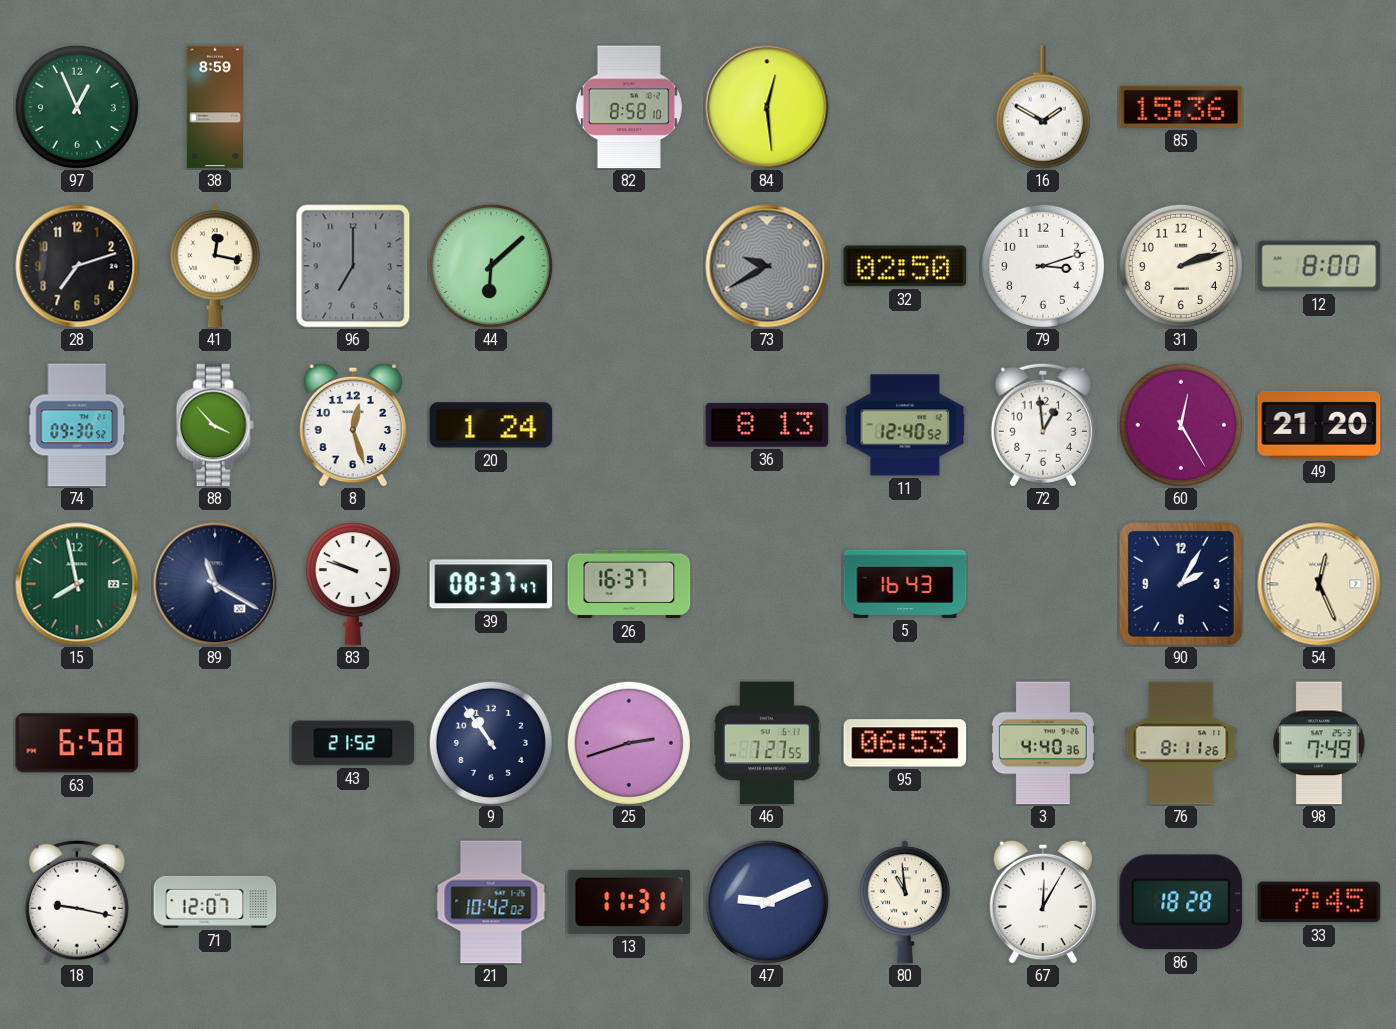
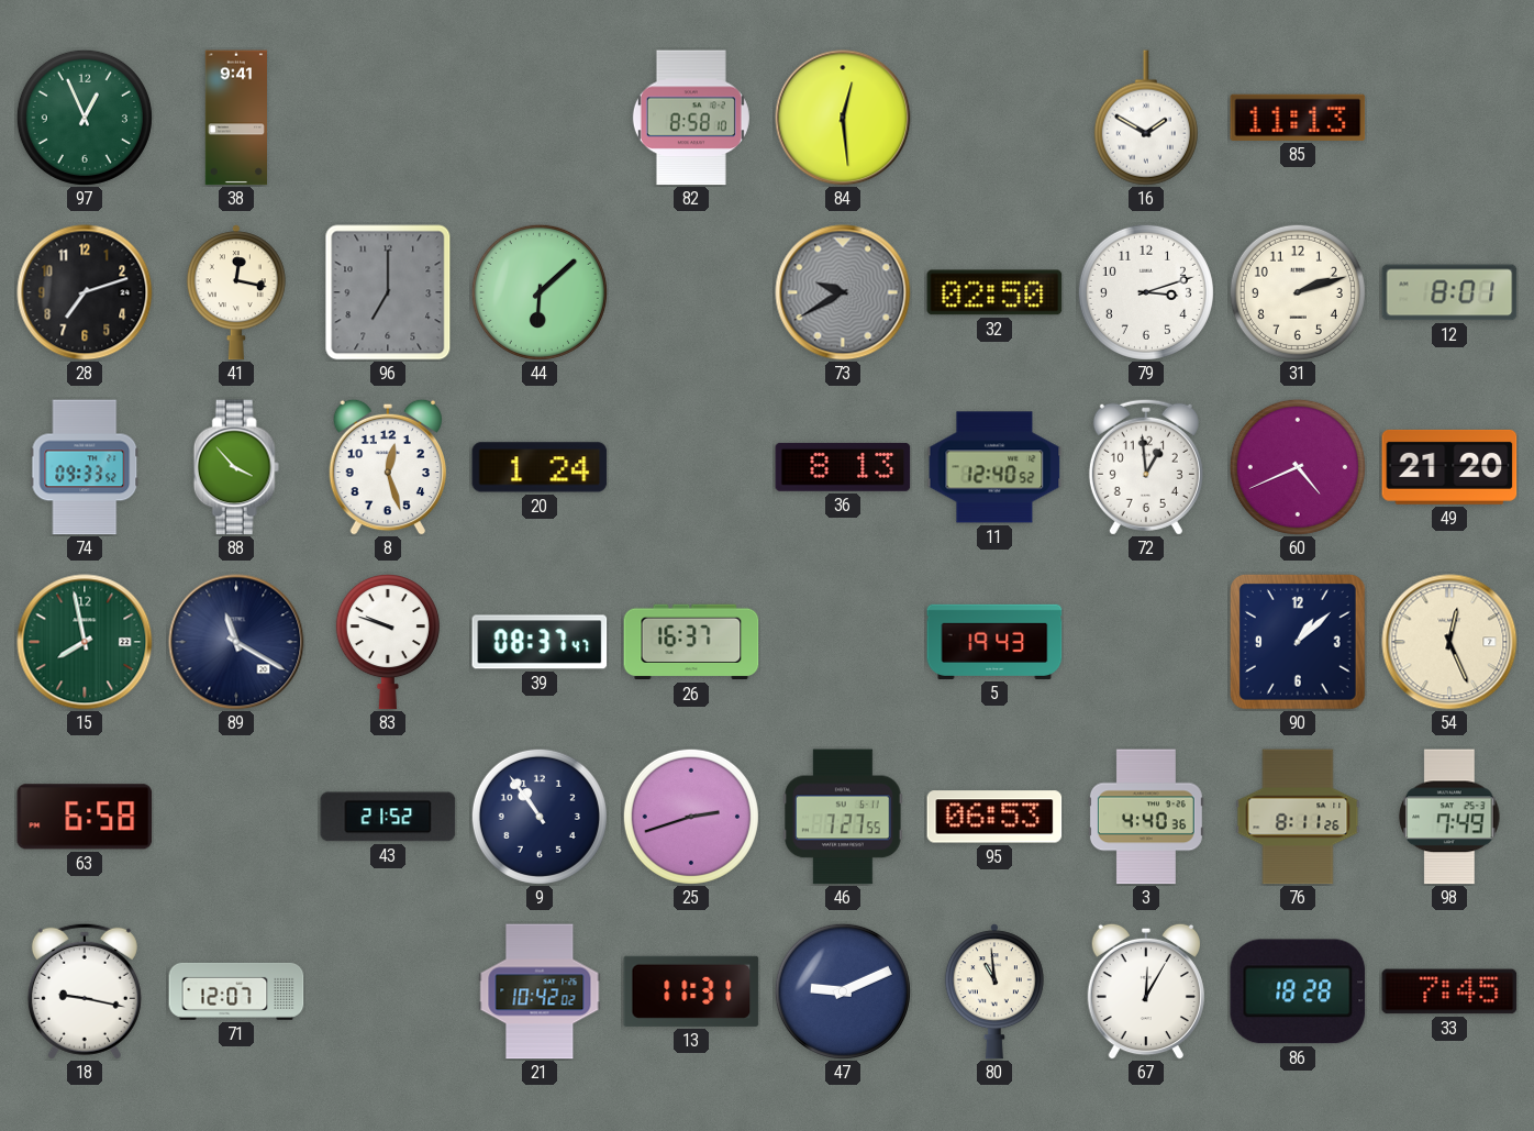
38: 8:59 -> 9:41 (235, 118)
85: 15:36 -> 11:13 (1298, 118)
12: 8:00 -> 8:01 (1449, 292)
74: 09:30 -> 09:33 (85, 467)
60: 12:25 -> 4:41 (1298, 467)
5: 16:43 -> 19:43 (994, 642)
90: 2:05 -> 1:08 (1298, 642)
